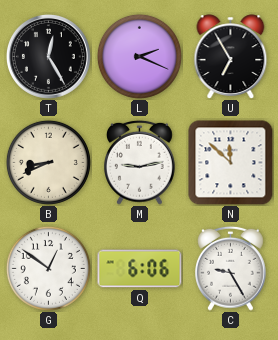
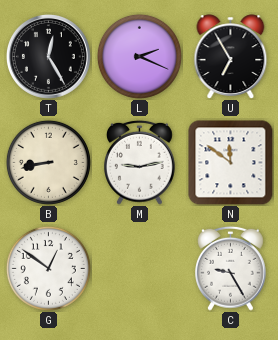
B: 8:41 -> 8:43 (48, 162)
N: 11:52 -> 11:51 (231, 163)
Q: 6:06 -> none (140, 269)
